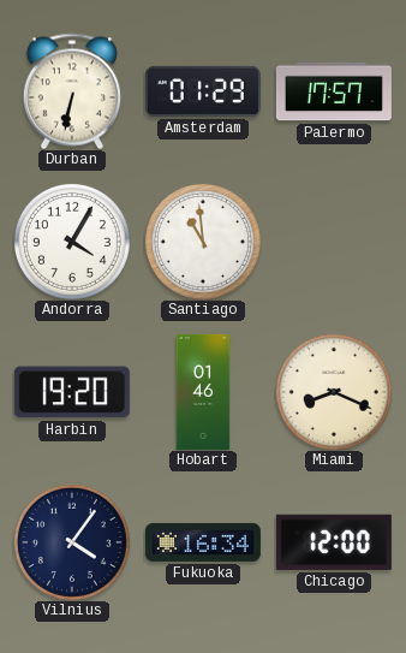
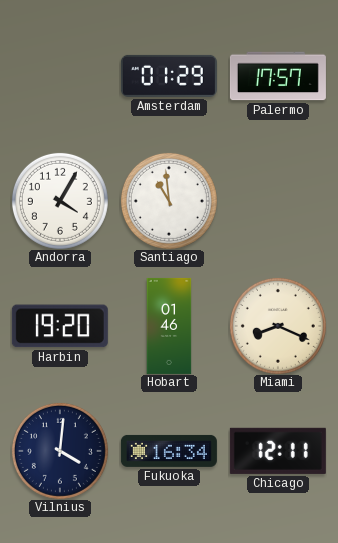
Durban: 6:32 -> none (72, 91)
Vilnius: 4:06 -> 4:01 (60, 451)
Chicago: 12:00 -> 12:11 (278, 451)
